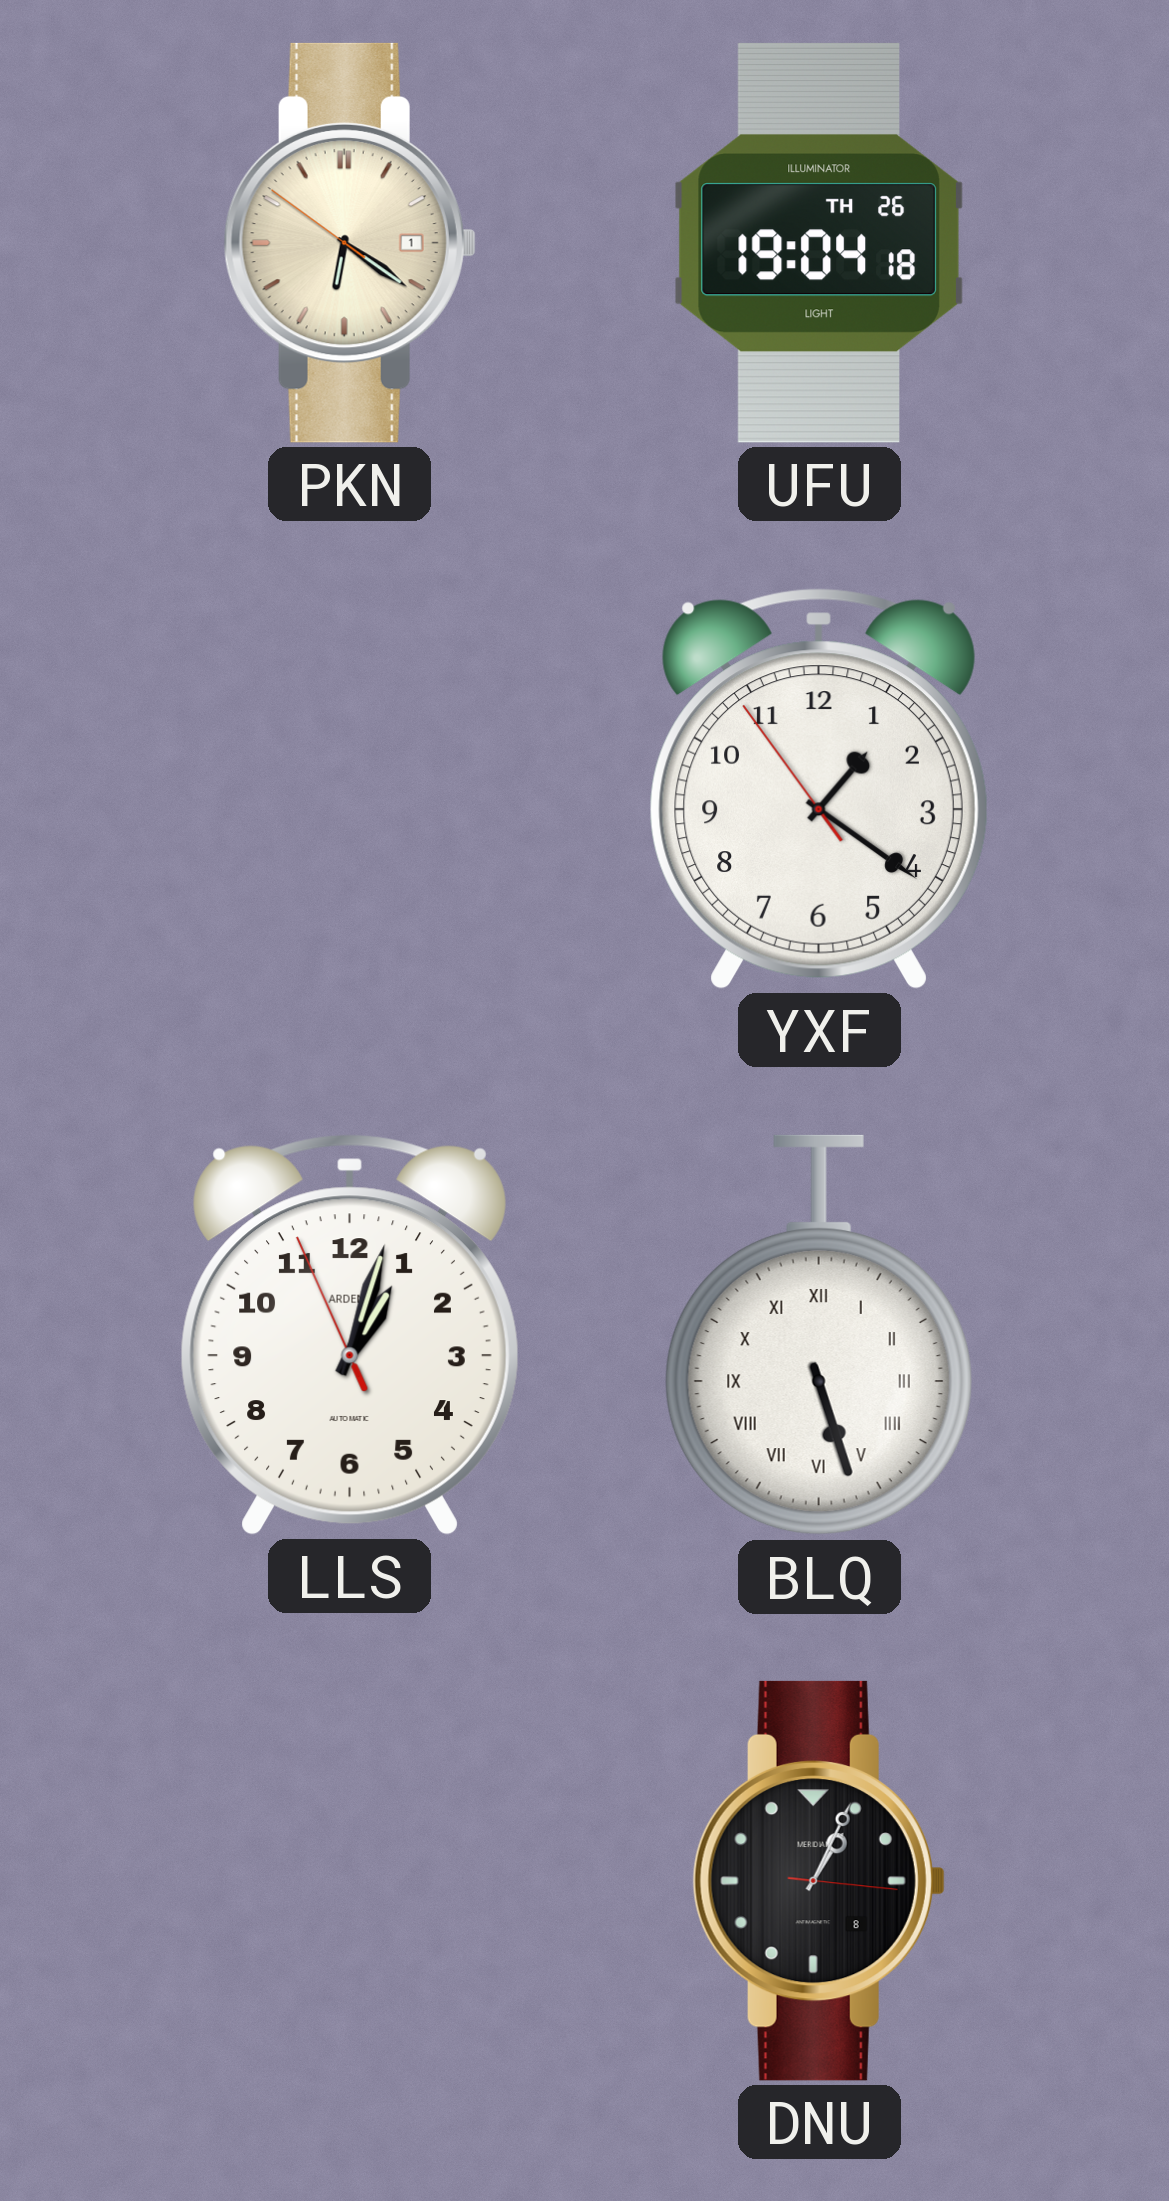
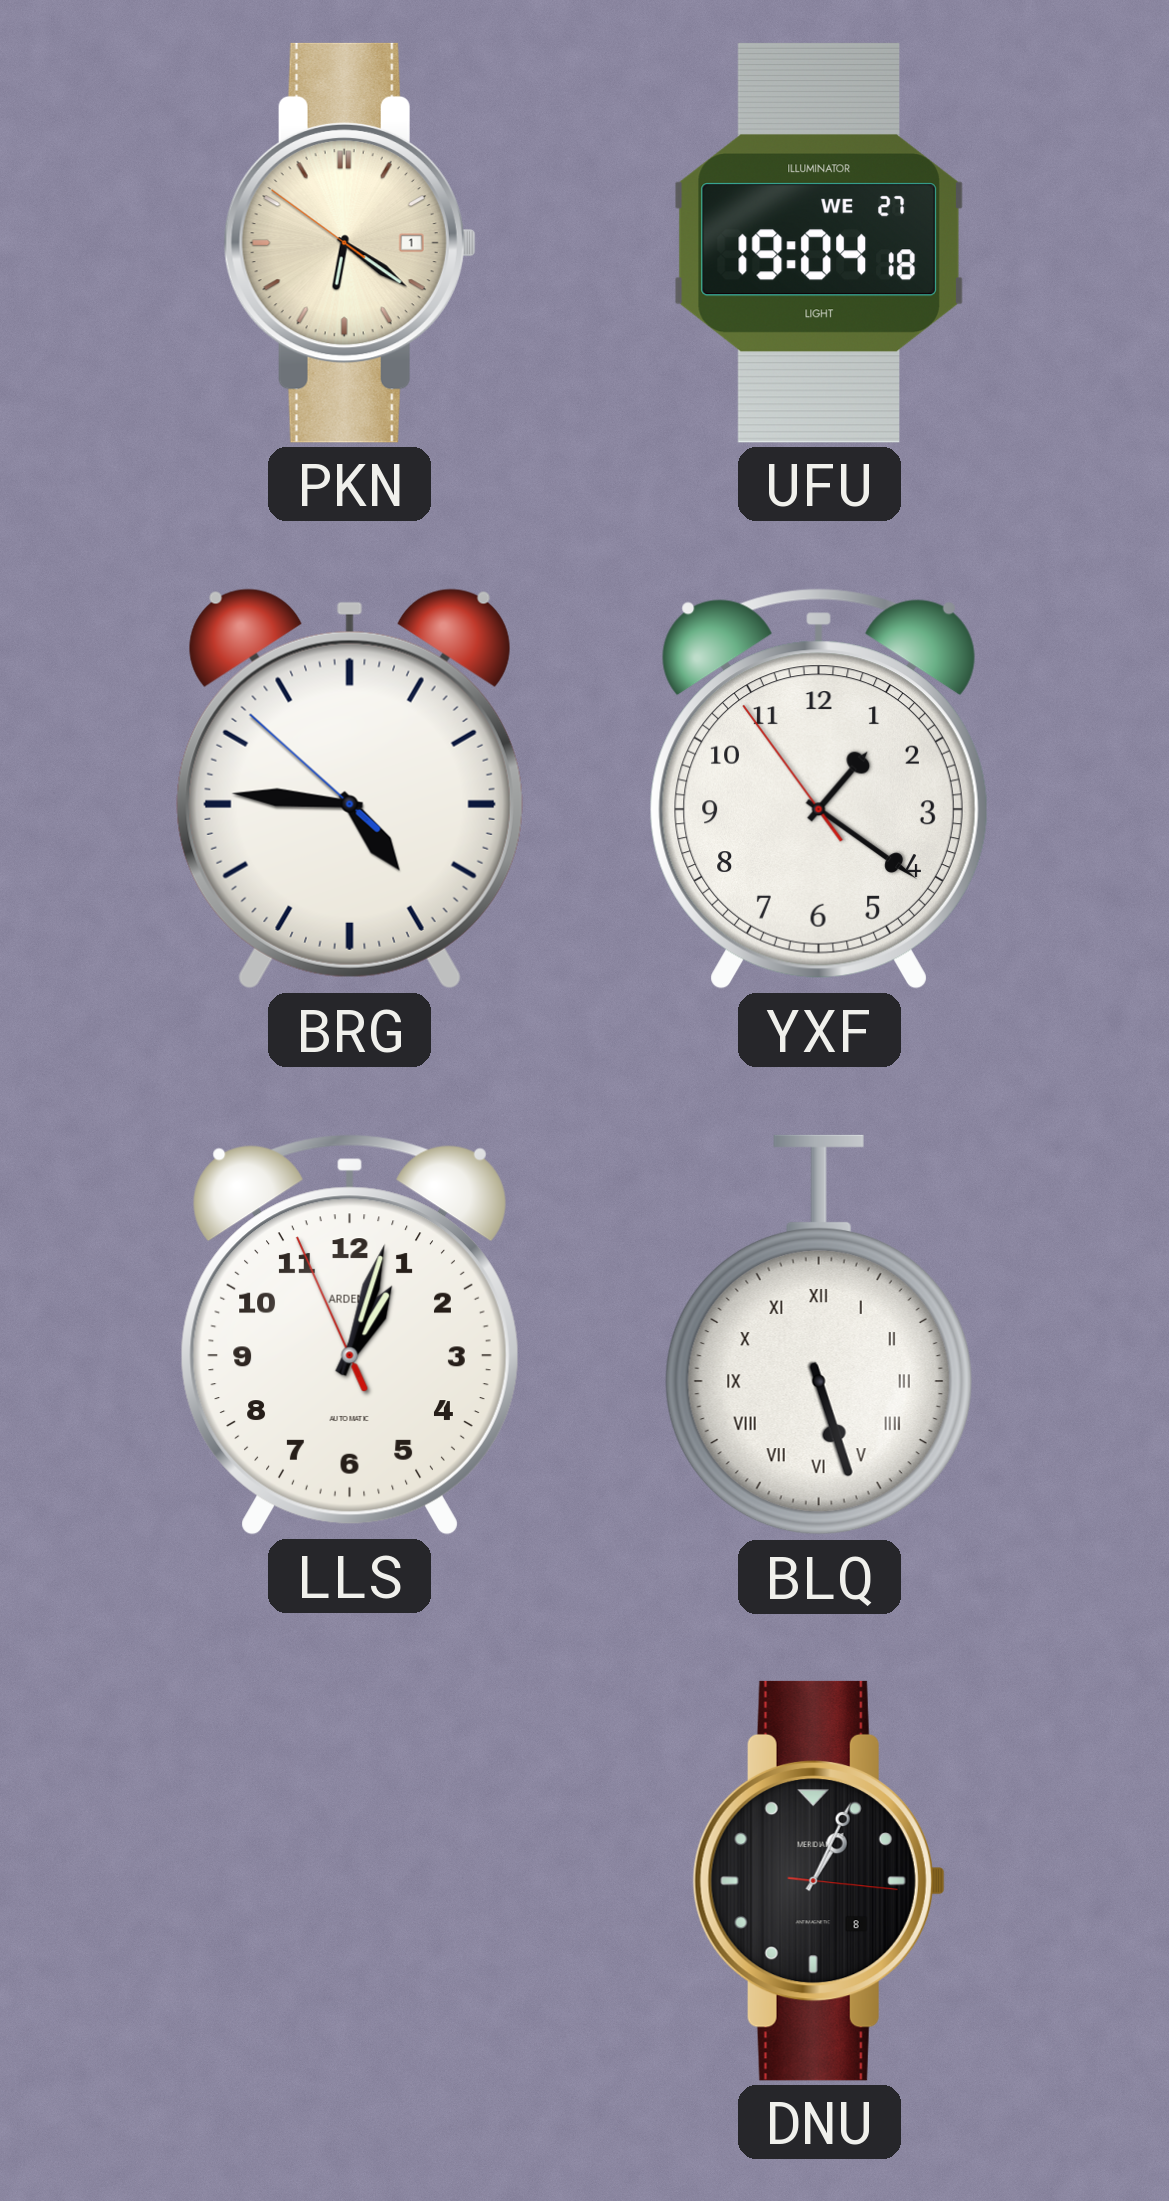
UFU date: TH 26 -> WE 27 (819, 243)
BRG: none -> 4:45 (350, 789)
